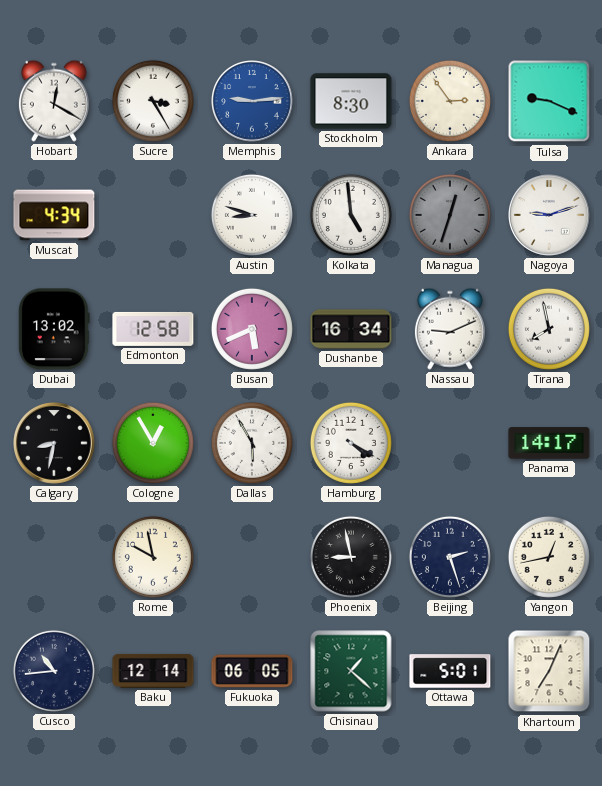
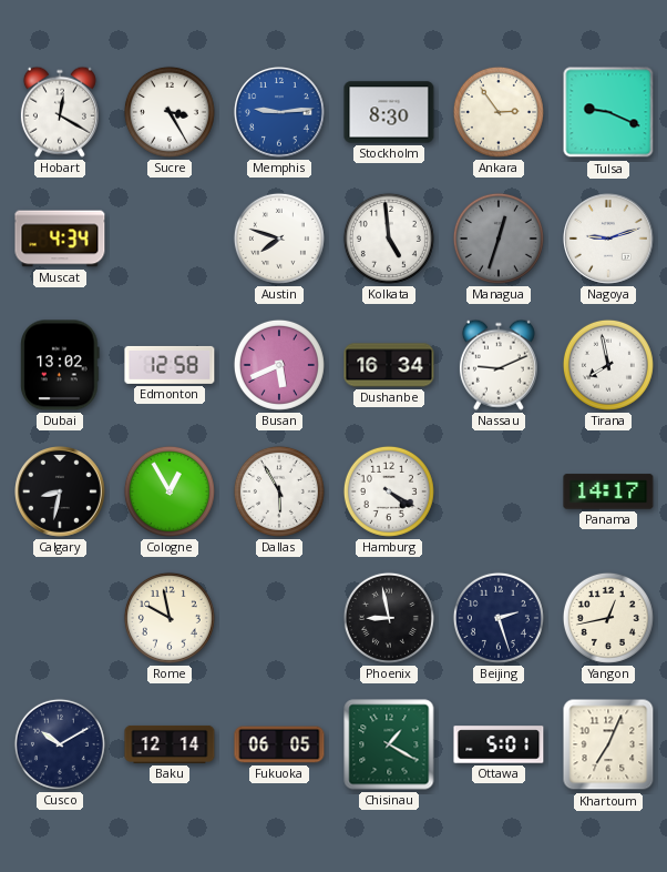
Austin: 8:48 -> 7:48 (279, 239)
Cusco: 10:44 -> 10:10 (60, 744)
Chisinau: 1:22 -> 1:20 (389, 744)
